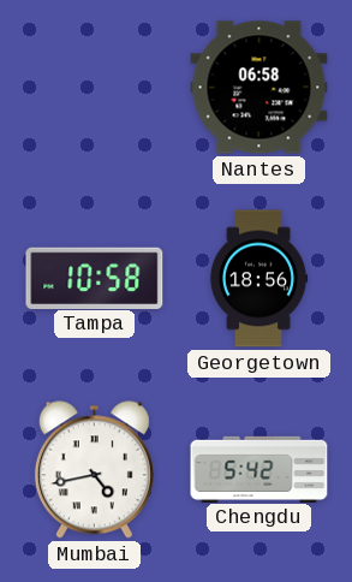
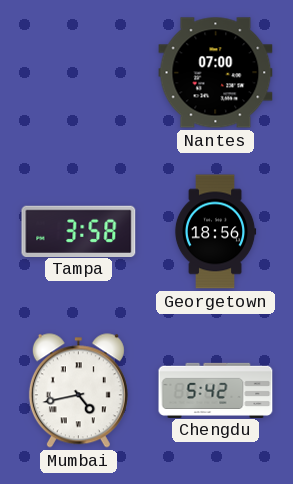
Nantes: 06:58 -> 07:00 (216, 73)
Tampa: 10:58 -> 3:58 (79, 231)
